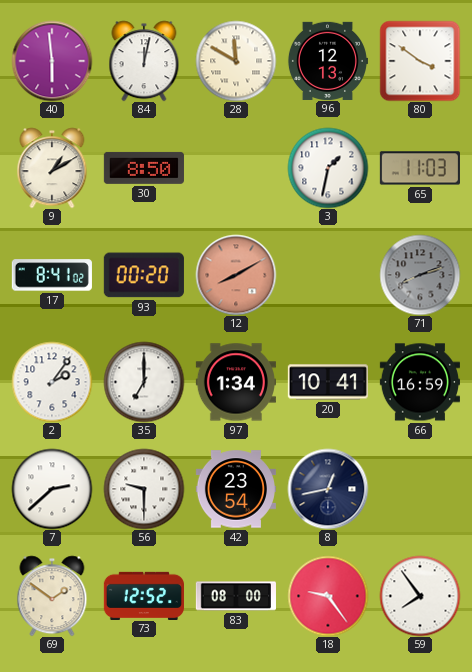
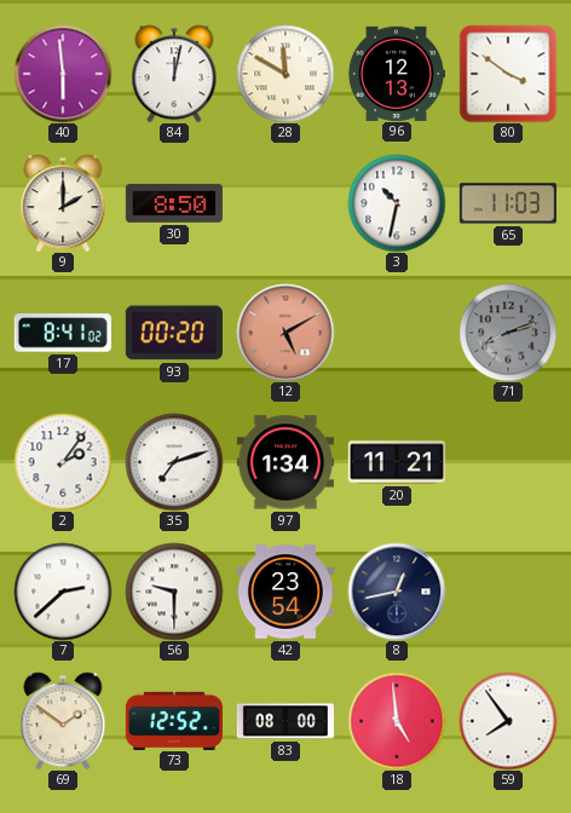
9: 1:10 -> 2:00 (63, 203)
3: 1:32 -> 10:32 (397, 203)
12: 8:10 -> 5:10 (285, 333)
35: 7:00 -> 7:12 (174, 462)
20: 10:41 -> 11:21 (397, 462)
66: 16:59 -> none (420, 382)
18: 9:24 -> 4:59 (397, 721)
